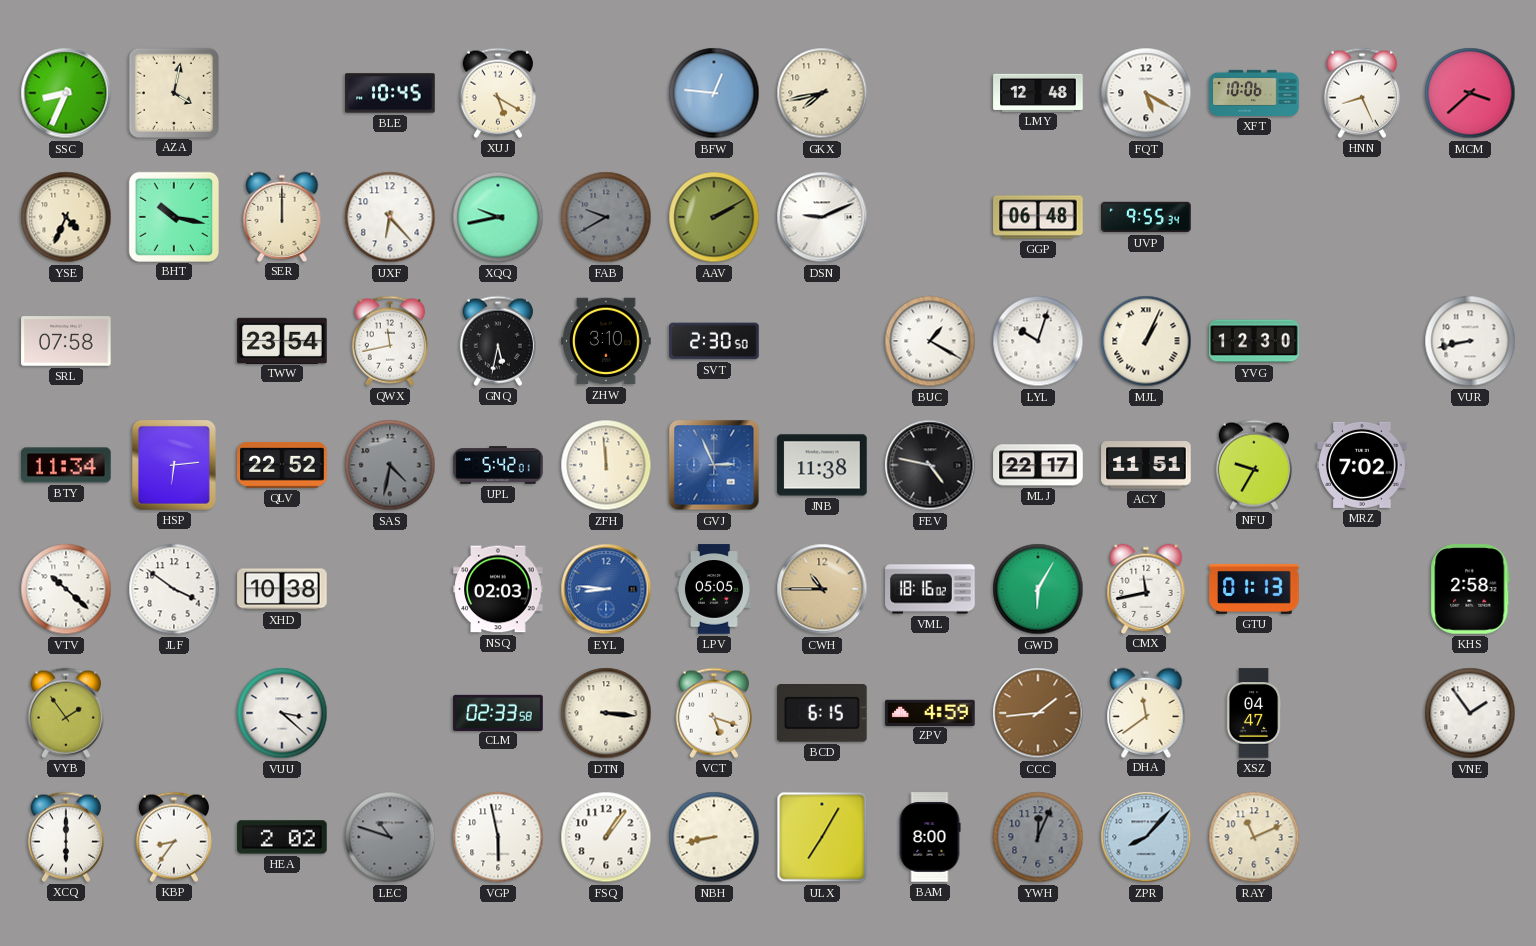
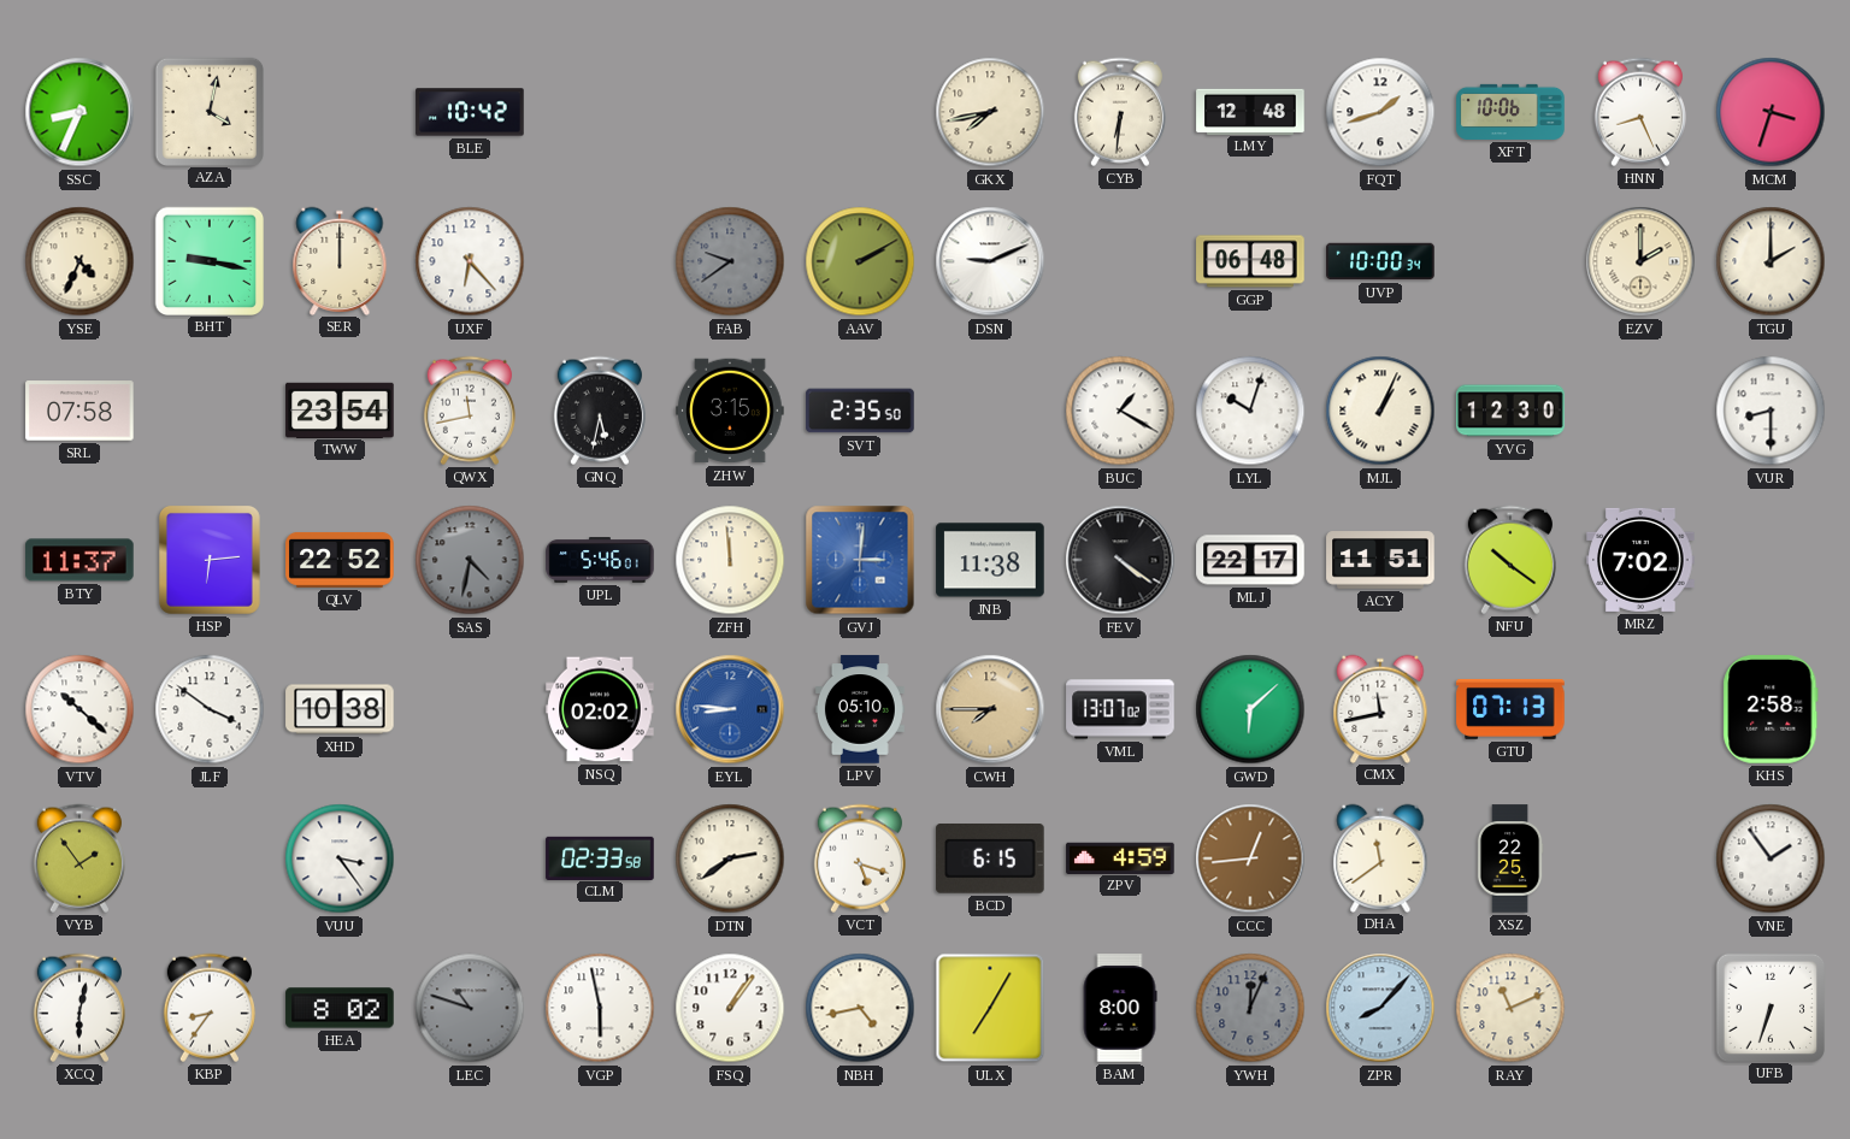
BLE: 10:45 -> 10:42 (470, 112)
XUJ: 5:20 -> none (498, 93)
BFW: 12:46 -> none (714, 93)
CYB: none -> 6:31 (1120, 112)
FQT: 5:20 -> 1:42 (1380, 112)
MCM: 3:38 -> 3:33 (1771, 112)
BHT: 10:17 -> 9:17 (208, 260)
XQQ: 9:43 -> none (498, 217)
FAB: 9:40 -> 9:39 (730, 261)
UVP: 9:55 -> 10:00 (1380, 261)
EZV: none -> 2:00 (1640, 261)
TGU: none -> 2:00 (1771, 261)
ZHW: 3:10 -> 3:15 (730, 411)
SVT: 2:30 -> 2:35 (860, 411)
VUR: 8:43 -> 8:30 (1771, 411)
BTY: 11:34 -> 11:37 (79, 560)
UPL: 5:42 -> 5:46 (600, 560)
GVJ: 2:56 -> 3:01 (860, 560)
FEV: 4:47 -> 4:21 (1120, 560)
NFU: 9:35 -> 10:21 (1510, 560)
NSQ: 02:03 -> 02:02 (600, 709)
LPV: 05:05 -> 05:10 (860, 709)
CWH: 10:45 -> 7:45 (990, 709)
VML: 18:16 -> 13:07 (1120, 709)
GWD: 6:05 -> 6:08 (1250, 709)
GTU: 01:13 -> 07:13 (1510, 709)
VUU: 3:22 -> 3:24 (340, 858)
DTN: 3:16 -> 2:39 (730, 858)
CCC: 1:44 -> 12:44 (1250, 858)
XSZ: 04:47 -> 22:25 (1510, 858)
XCQ: 6:00 -> 6:02 (79, 1008)
HEA: 2:02 -> 8:02 (340, 1008)
NBH: 8:43 -> 4:43 (860, 1008)
UFB: none -> 6:33 (1769, 1007)
